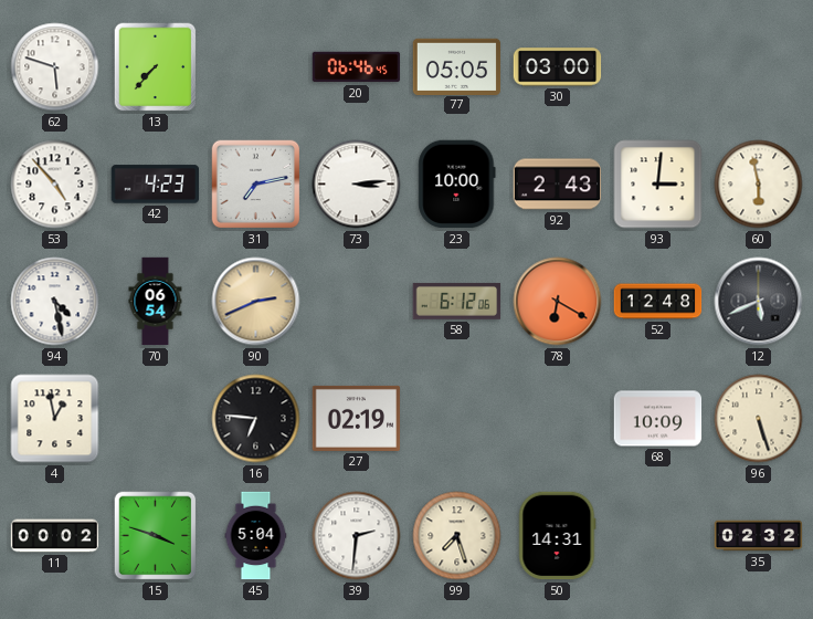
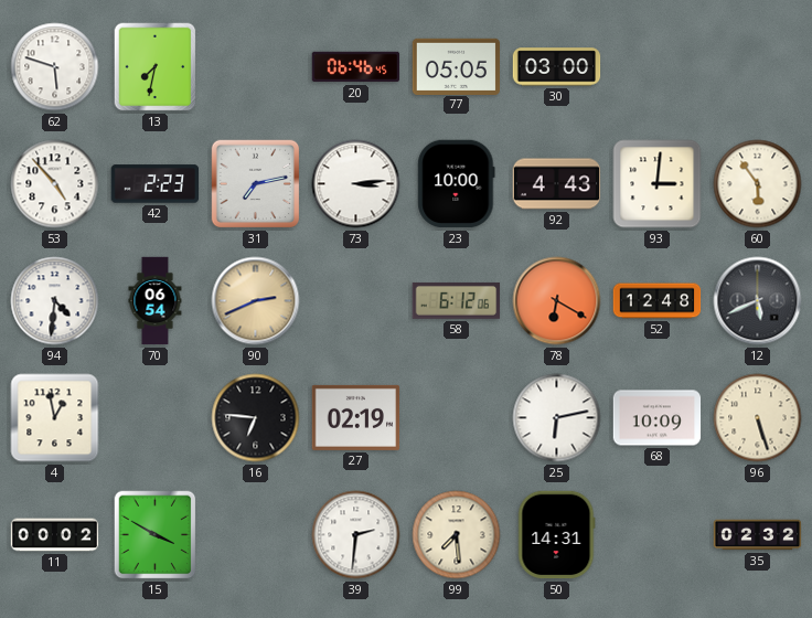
13: 7:37 -> 7:32 (156, 67)
42: 4:23 -> 2:23 (156, 184)
92: 2:43 -> 4:43 (557, 184)
60: 5:58 -> 5:54 (758, 184)
94: 4:28 -> 4:31 (55, 301)
25: none -> 6:13 (557, 418)
15: 3:48 -> 3:50 (156, 535)
45: 5:04 -> none (256, 536)
99: 7:27 -> 7:29 (457, 535)
